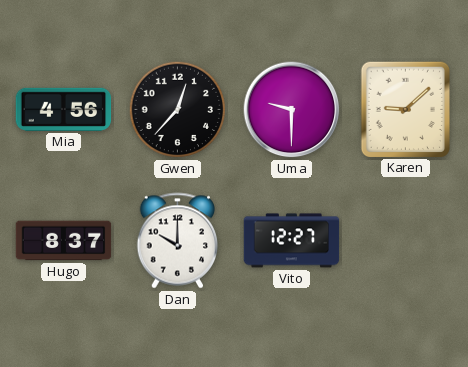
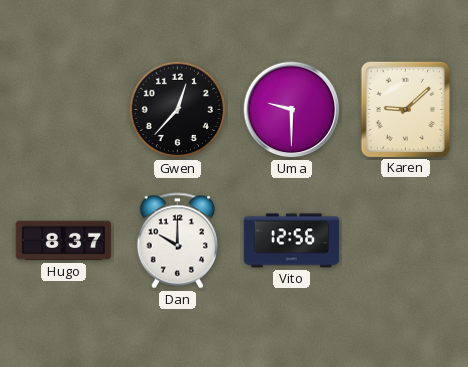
Mia: 4:56 -> none (64, 109)
Vito: 12:27 -> 12:56 (292, 241)
